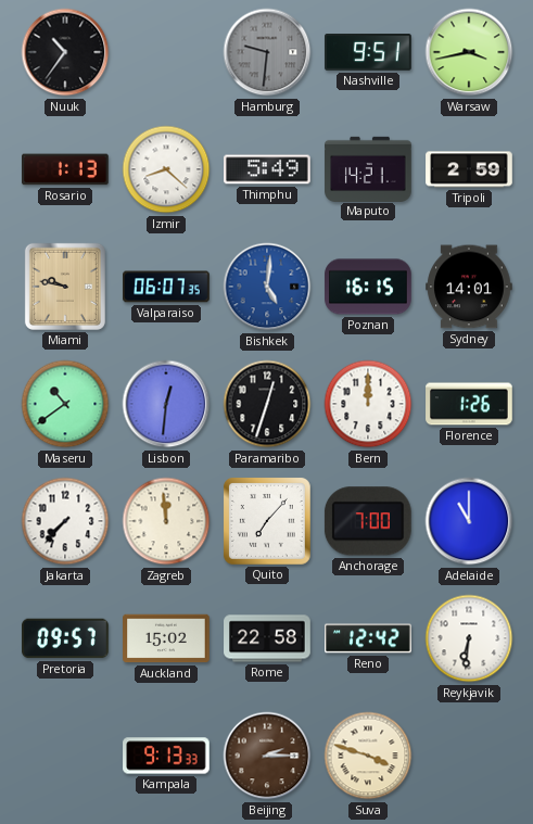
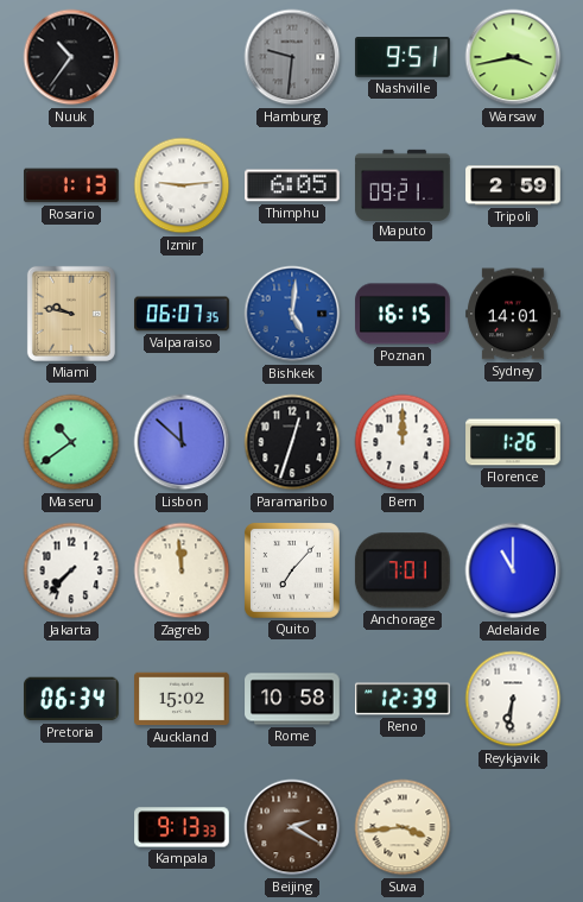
Izmir: 8:22 -> 9:14 (182, 185)
Thimphu: 5:49 -> 6:05 (292, 185)
Maputo: 14:21 -> 09:21 (403, 184)
Lisbon: 12:31 -> 11:52 (182, 442)
Anchorage: 7:00 -> 7:01 (403, 570)
Pretoria: 09:57 -> 06:34 (71, 699)
Rome: 22:58 -> 10:58 (292, 699)
Reno: 12:42 -> 12:39 (403, 699)
Beijing: 2:15 -> 2:20 (292, 827)
Suva: 3:48 -> 3:44 (403, 827)
